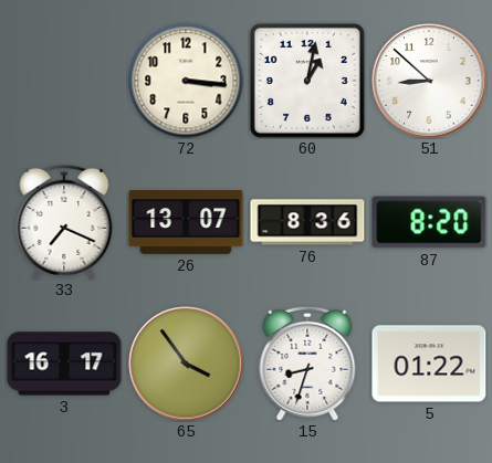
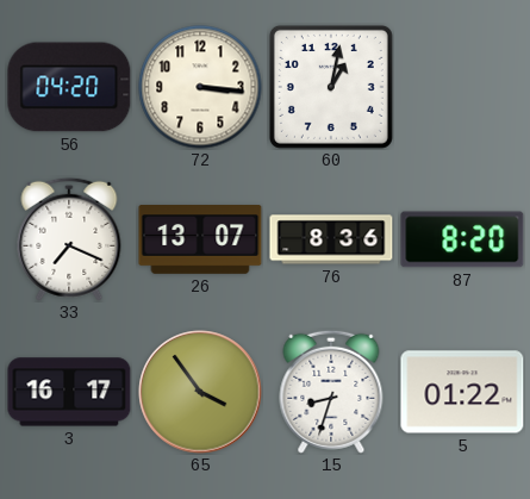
56: none -> 04:20 (69, 87)
51: 8:52 -> none (429, 81)
